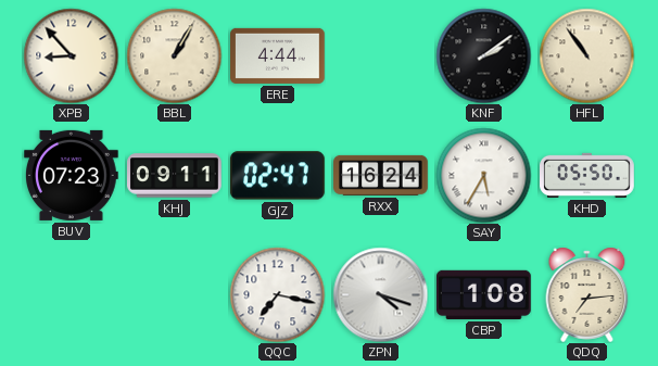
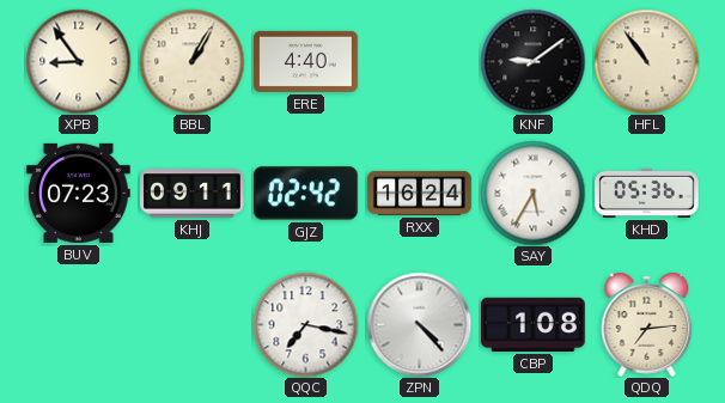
XPB: 8:53 -> 8:54 (78, 61)
ERE: 4:44 -> 4:40 (306, 61)
KNF: 2:09 -> 9:09 (532, 61)
GJZ: 02:47 -> 02:42 (306, 194)
KHD: 05:50 -> 05:36 (647, 193)
ZPN: 4:18 -> 4:23 (419, 324)
